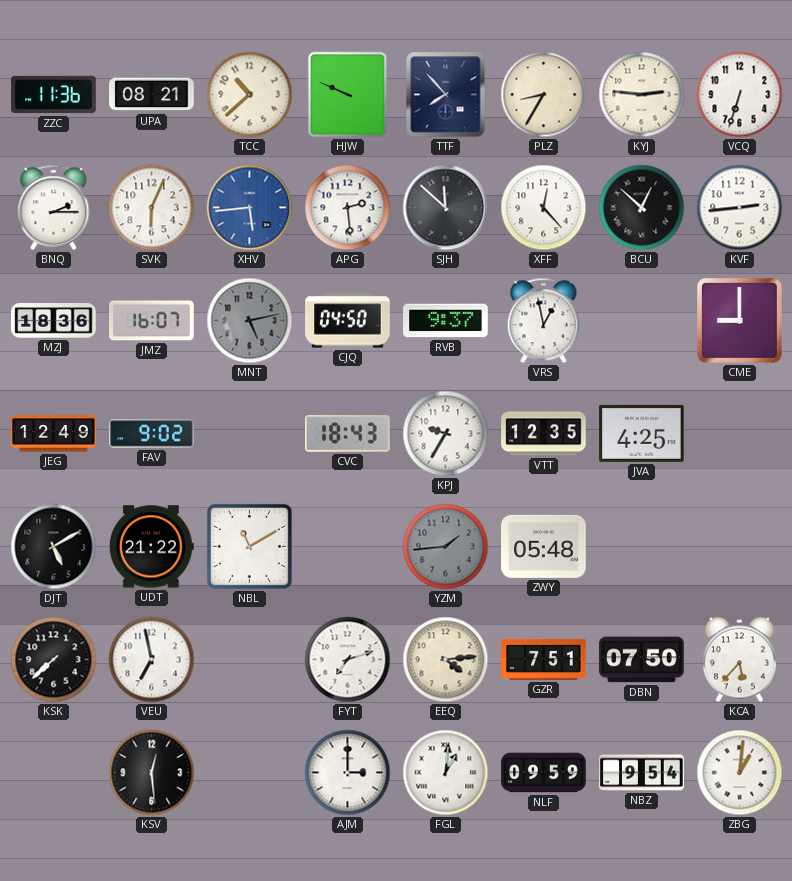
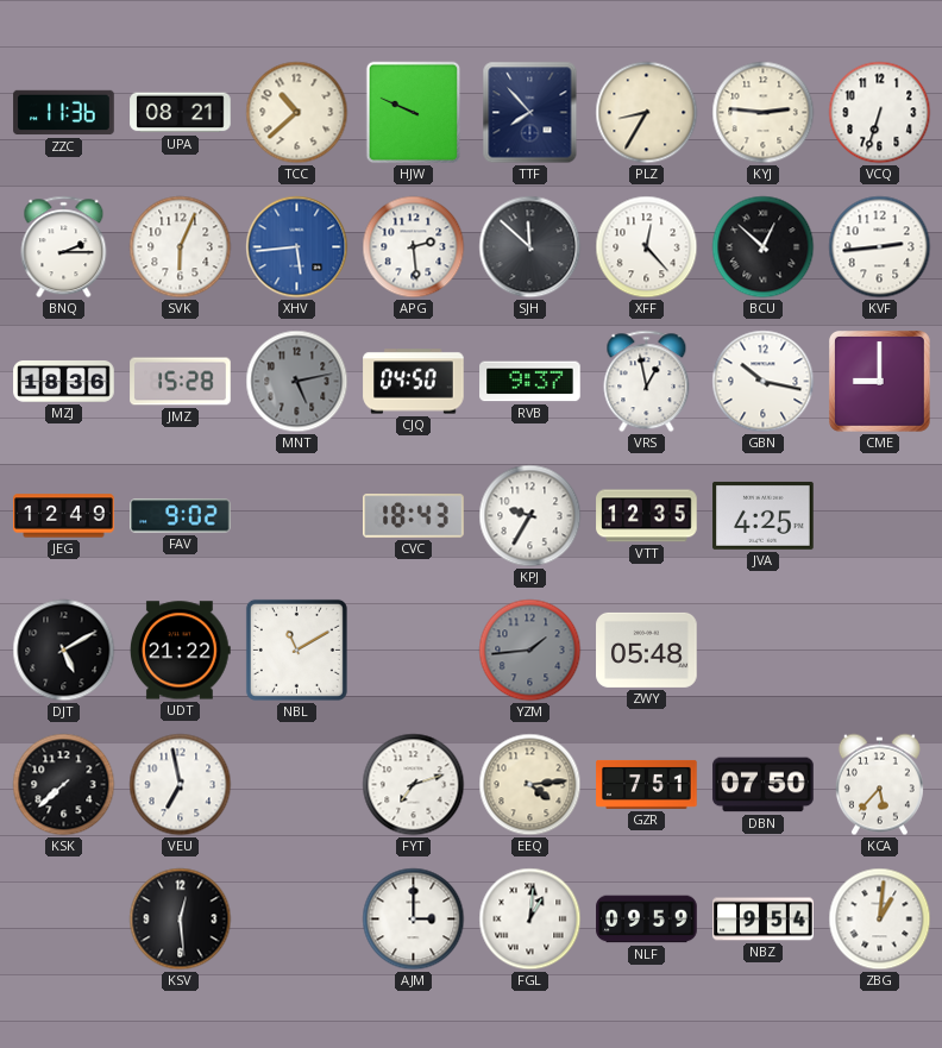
JMZ: 16:07 -> 15:28 (181, 382)
GBN: none -> 10:17 (764, 382)
